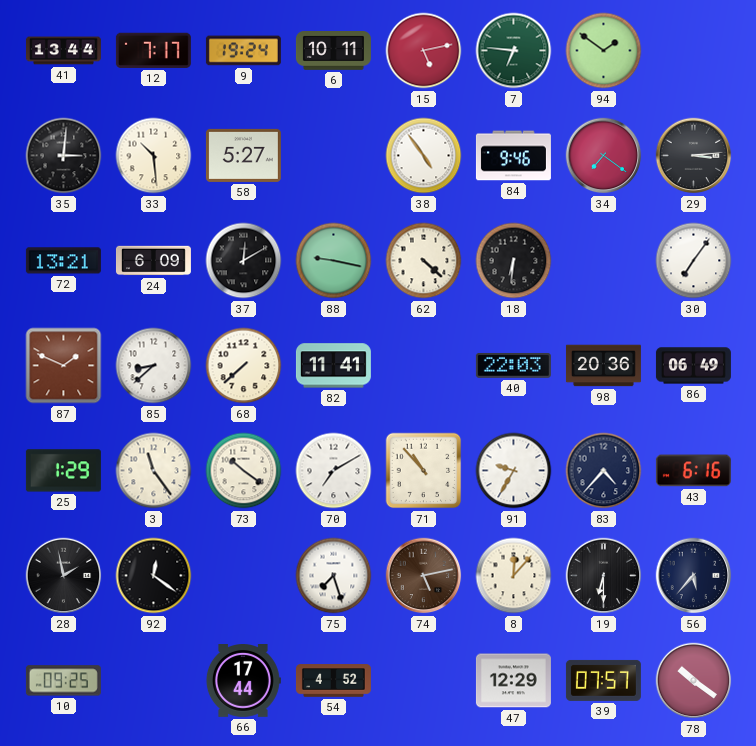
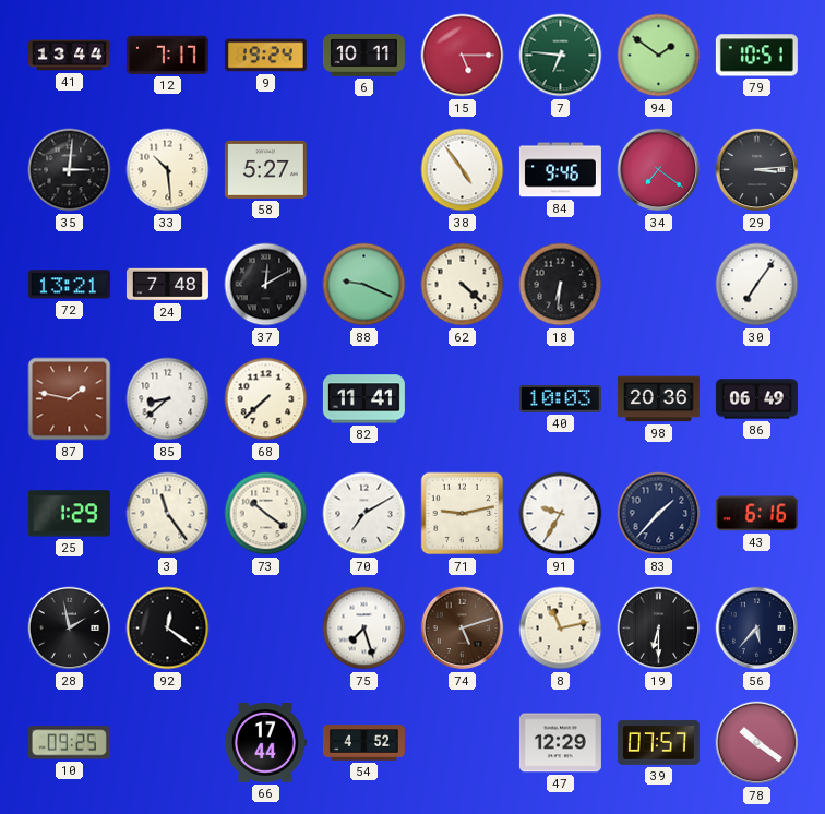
15: 5:13 -> 5:15 (463, 56)
79: none -> 10:51 (756, 56)
24: 6:09 -> 7:48 (167, 285)
88: 9:17 -> 9:19 (364, 285)
87: 1:49 -> 1:47 (70, 399)
40: 22:03 -> 10:03 (560, 398)
71: 10:53 -> 9:13 (463, 514)
83: 4:37 -> 1:37 (659, 514)
74: 5:13 -> 5:12 (463, 629)
8: 12:07 -> 11:13 (561, 629)
